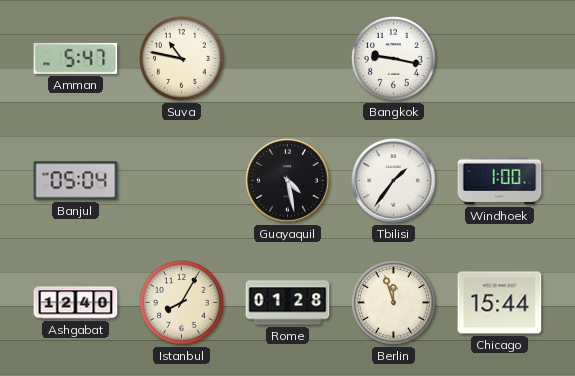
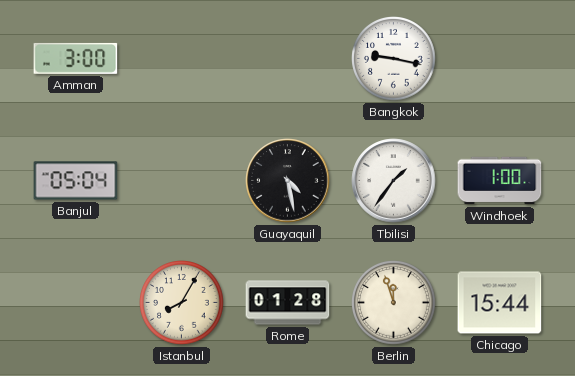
Amman: 5:47 -> 3:00 (76, 58)
Suva: 10:47 -> none (182, 59)
Ashgabat: 12:40 -> none (76, 303)
